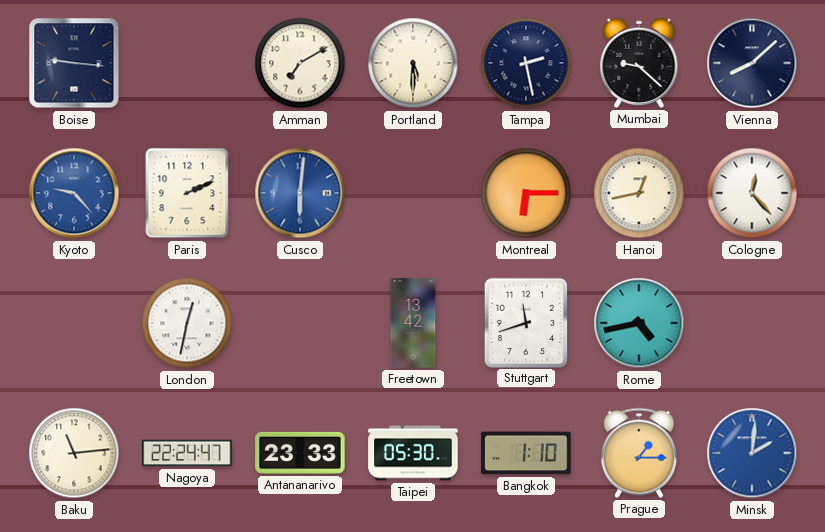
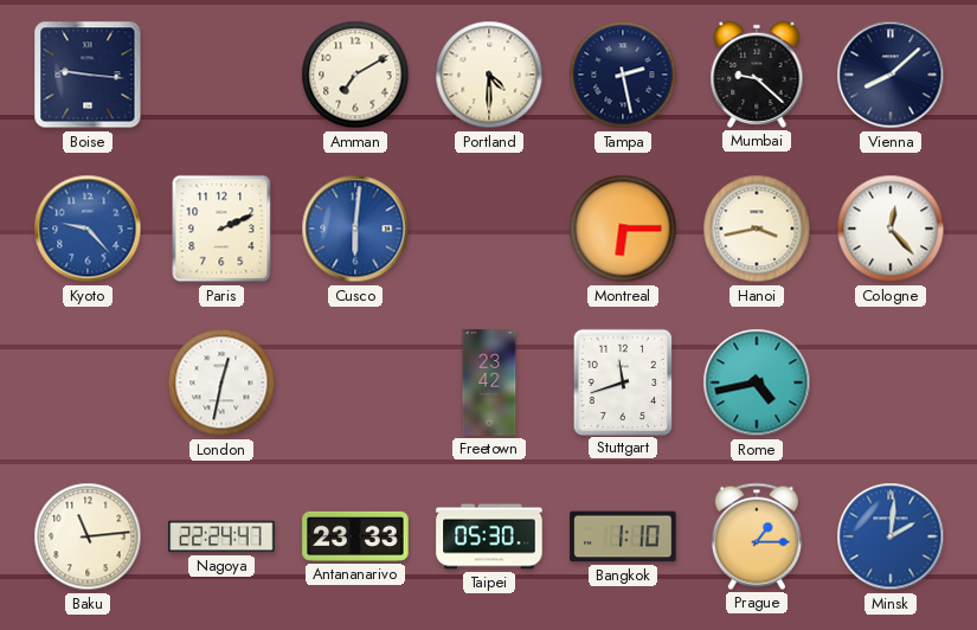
Portland: 5:30 -> 4:30 (489, 75)
Hanoi: 12:43 -> 3:43 (757, 229)
Freetown: 13:42 -> 23:42 (489, 382)
